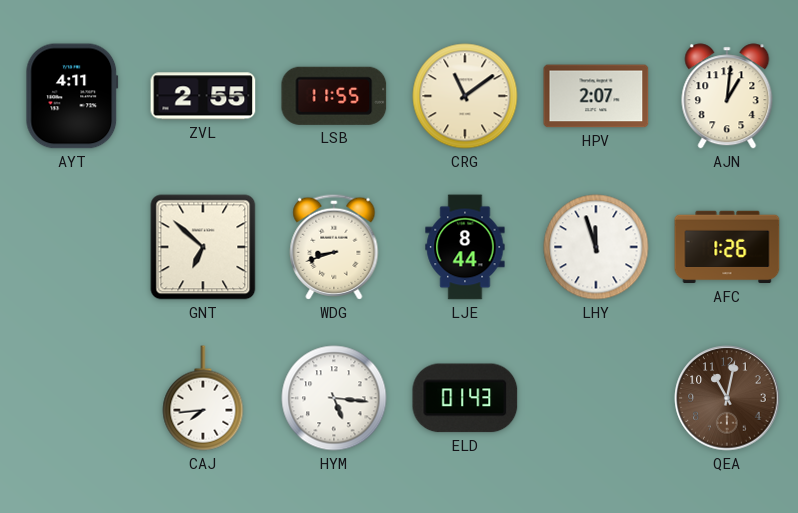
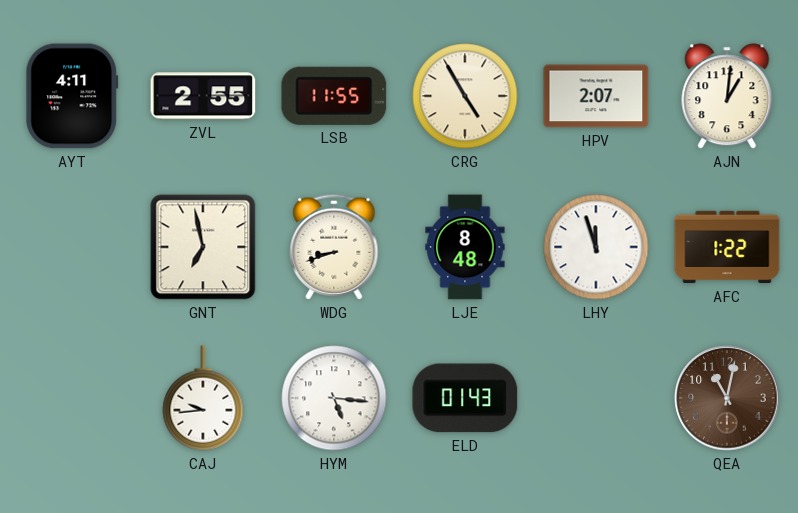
CRG: 11:09 -> 4:55 (465, 96)
GNT: 6:52 -> 6:58 (203, 247)
LJE: 8:44 -> 8:48 (465, 247)
AFC: 1:26 -> 1:22 (727, 247)
CAJ: 7:44 -> 9:44 (203, 398)
